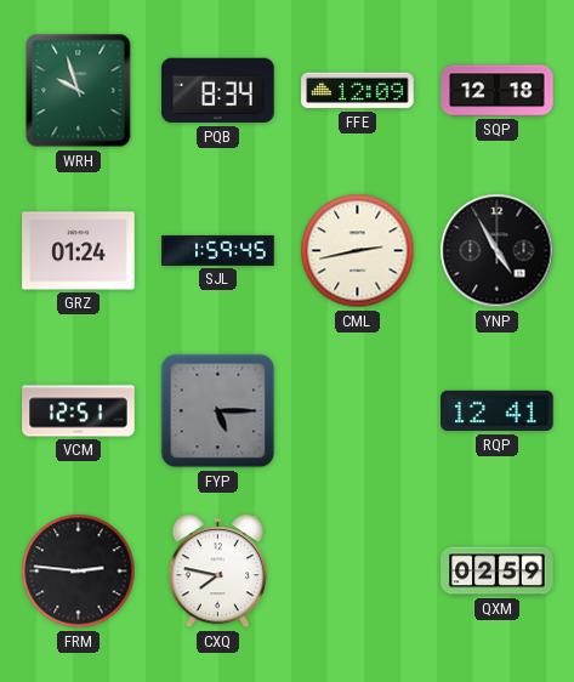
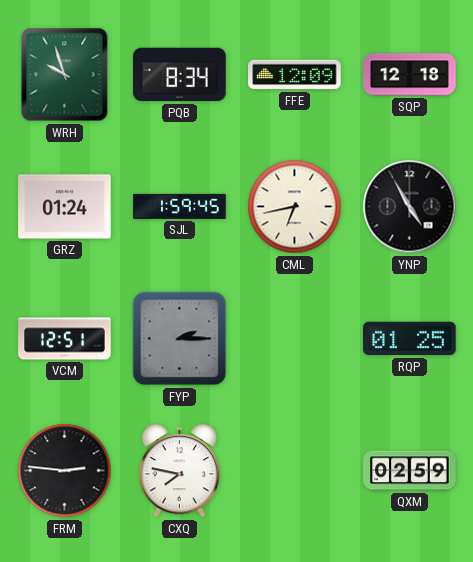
CML: 2:43 -> 6:43 (295, 207)
FYP: 5:15 -> 2:15 (180, 339)
RQP: 12:41 -> 01:25 (410, 339)
